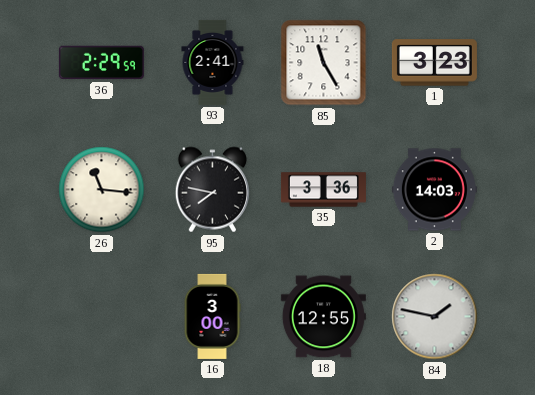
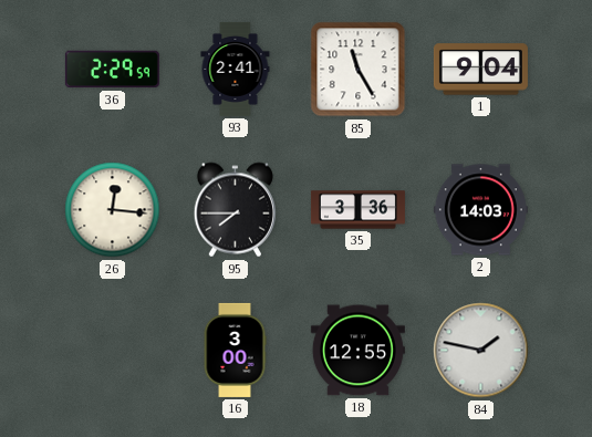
1: 3:23 -> 9:04 (480, 70)
26: 11:16 -> 12:16 (113, 210)
95: 7:47 -> 7:45 (235, 210)
